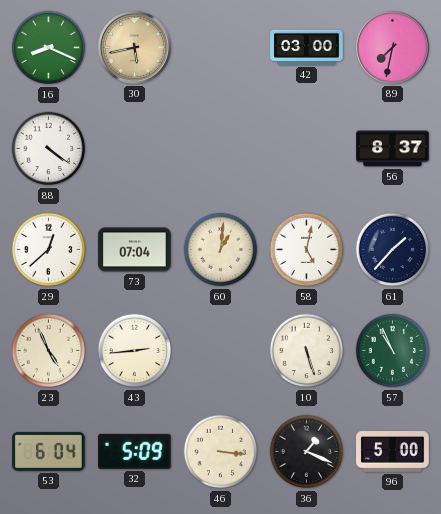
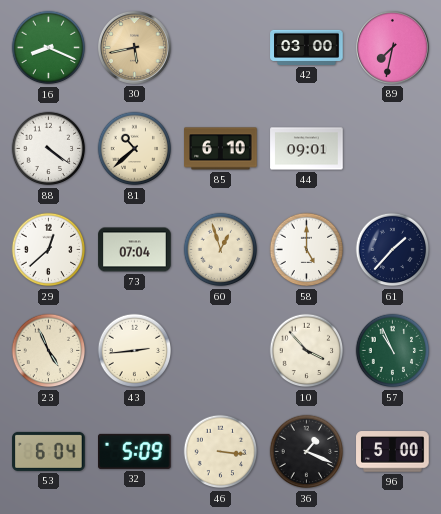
81: none -> 10:38 (135, 149)
85: none -> 6:10 (221, 149)
44: none -> 09:01 (307, 149)
56: 8:37 -> none (393, 149)
60: 1:01 -> 12:57 (221, 250)
58: 5:02 -> 5:00 (307, 250)
10: 5:27 -> 3:53 (307, 351)
